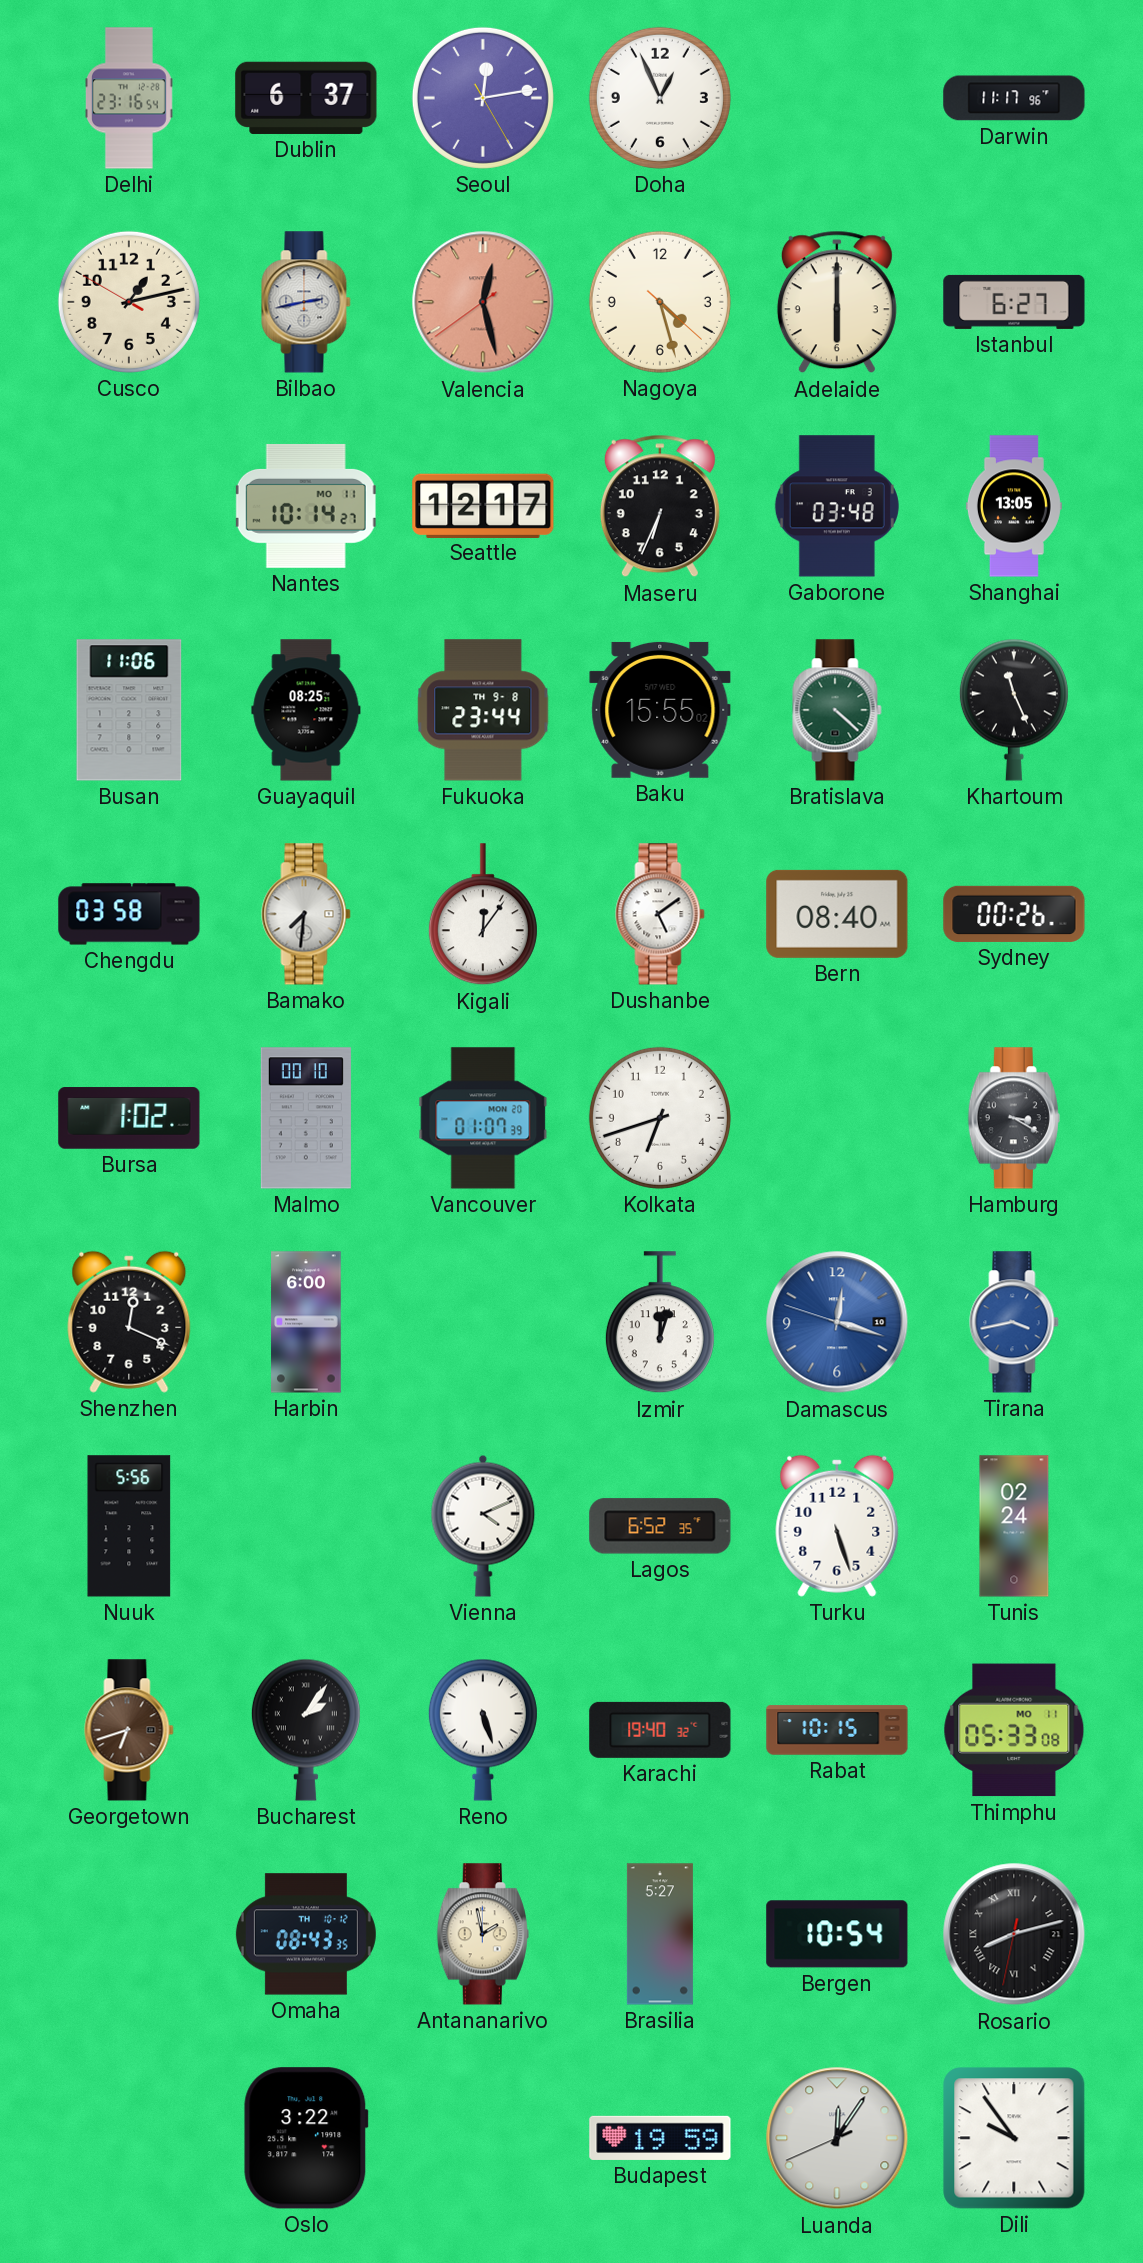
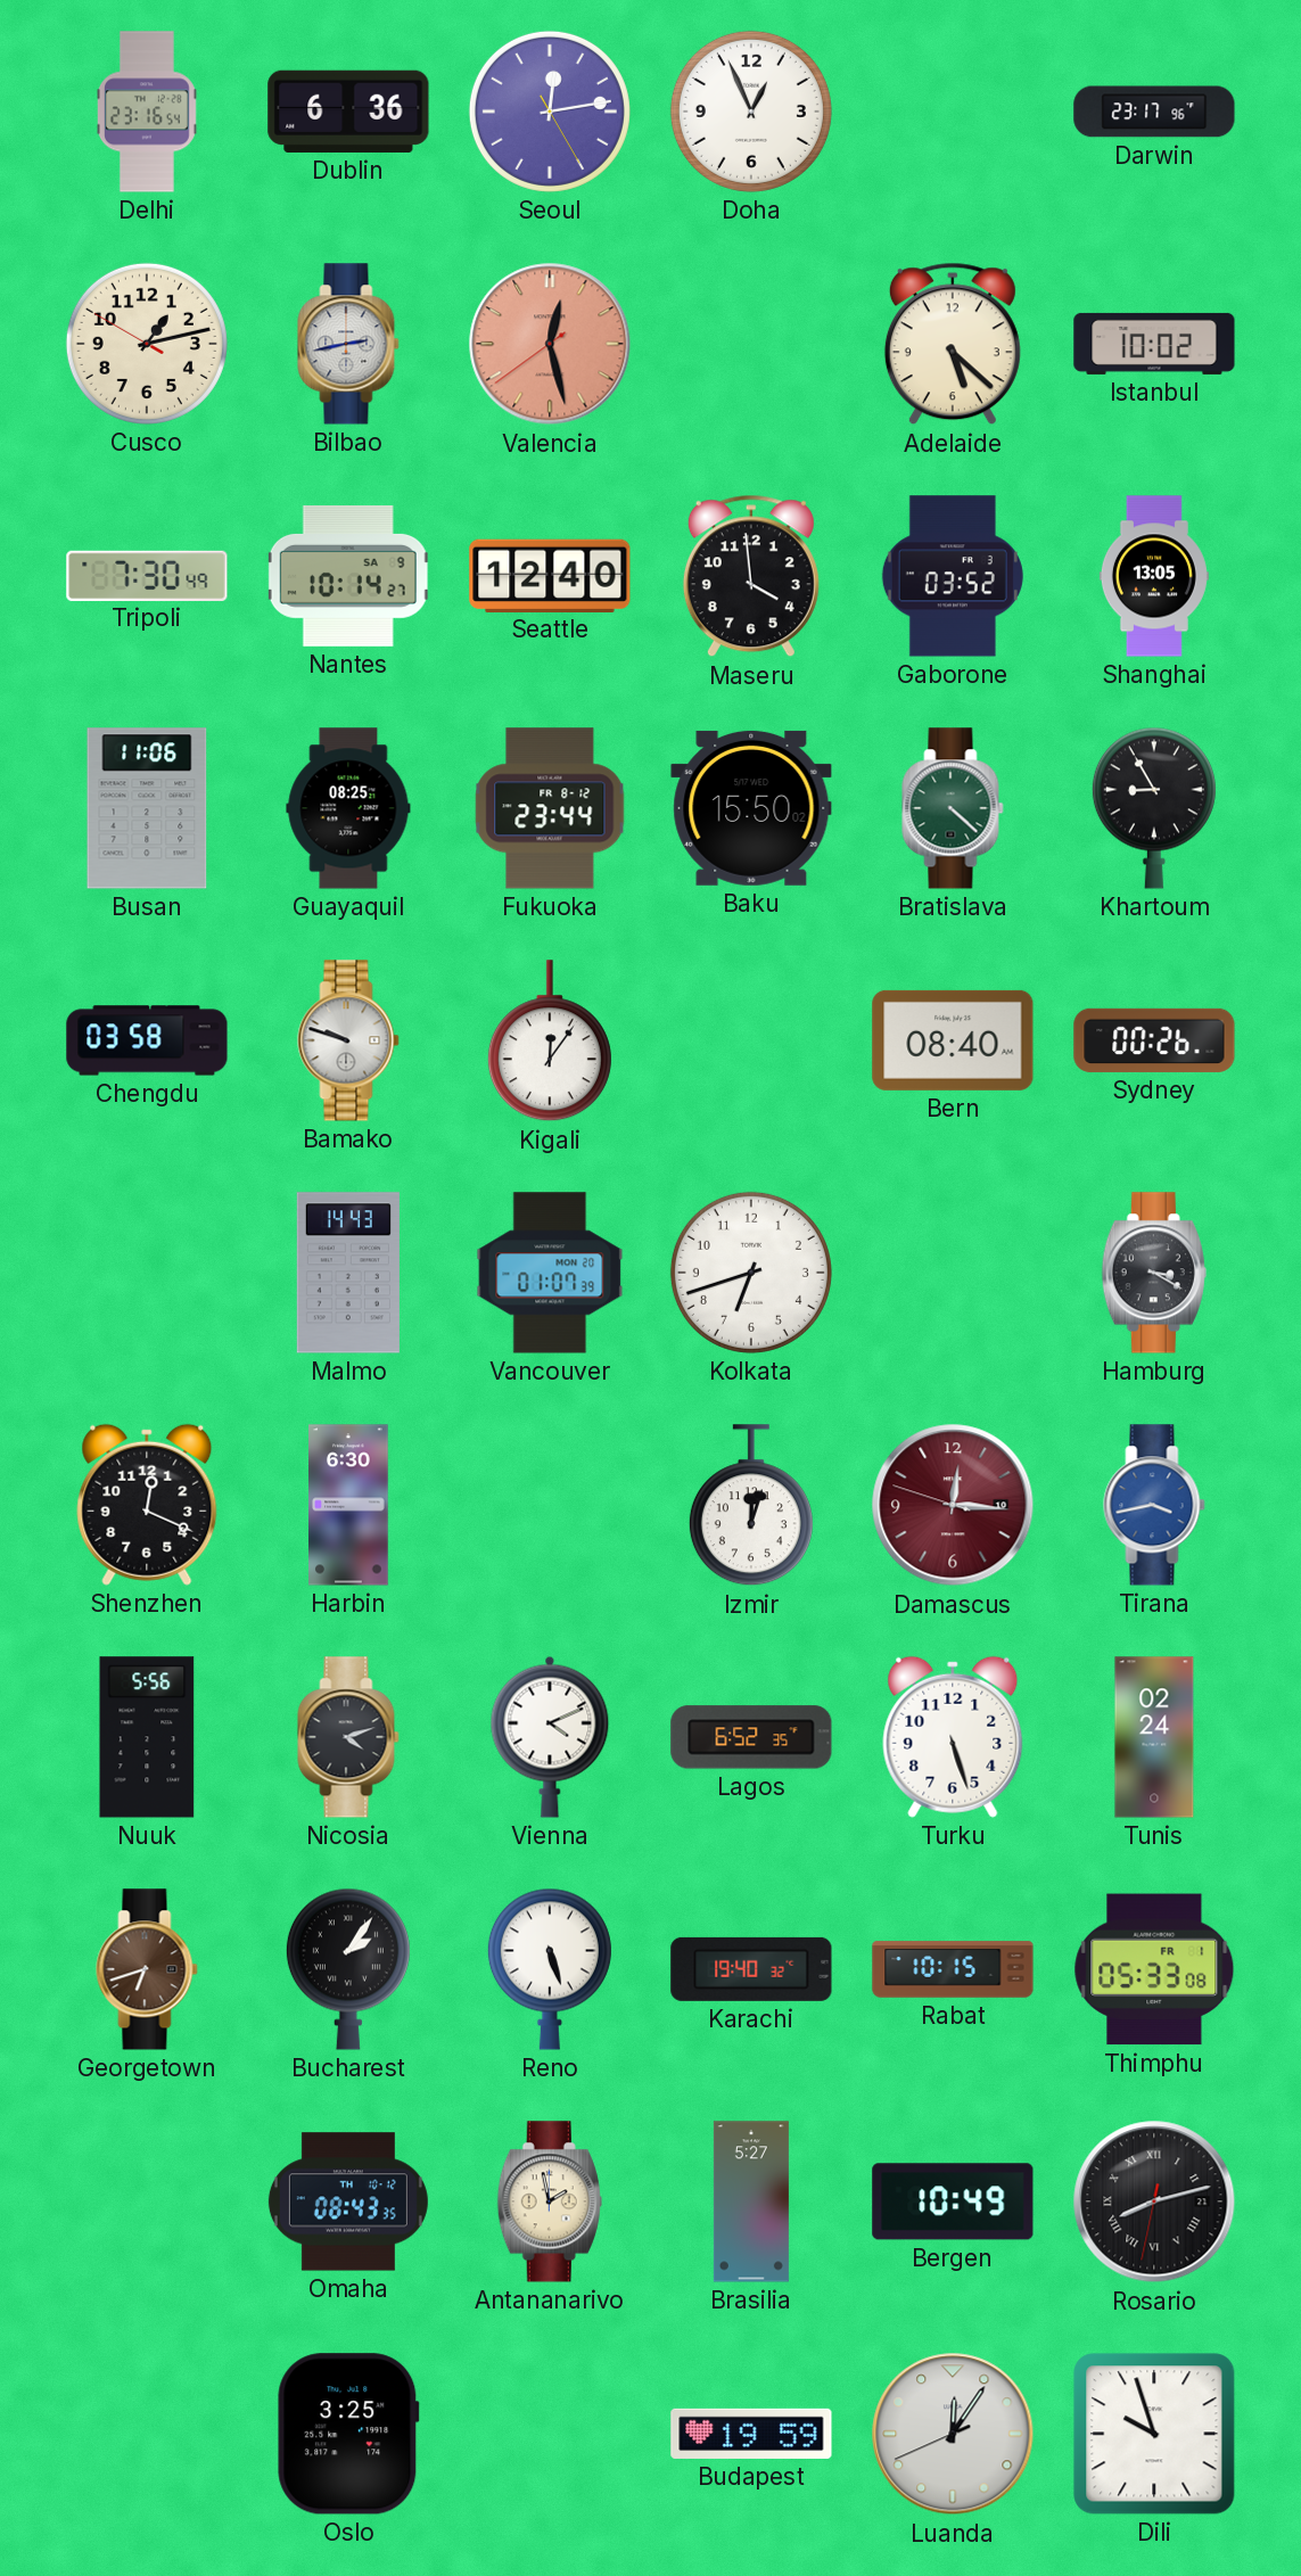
Dublin: 6:37 -> 6:36 (348, 112)
Darwin: 11:17 -> 23:17 (1154, 112)
Nagoya: 4:27 -> none (660, 302)
Adelaide: 6:00 -> 5:22 (953, 344)
Istanbul: 6:27 -> 10:02 (1154, 344)
Tripoli: none -> 7:30 (147, 575)
Nantes date: MO 11 -> SA 9 (348, 576)
Seattle: 12:17 -> 12:40 (550, 575)
Maseru: 6:34 -> 3:59 (751, 576)
Gaborone: 03:48 -> 03:52 (953, 576)
Fukuoka date: TH 9-8 -> FR 8-12 (550, 808)
Baku: 15:55 -> 15:50 (751, 808)
Khartoum: 11:26 -> 8:55 (1154, 808)
Bamako: 7:31 -> 9:48 (348, 1040)
Dushanbe: 5:09 -> none (660, 914)
Bursa: 1:02 -> none (129, 1118)
Malmo: 00:10 -> 14:43 (348, 1273)
Harbin: 6:00 -> 6:30 (348, 1505)
Damascus: 12:17 -> 12:15 (953, 1505)
Damascus dial: blue -> burgundy (953, 1505)
Nicosia: none -> 4:12 (348, 1737)
Thimphu date: MO 11 -> FR 1 (1154, 1969)
Bergen: 10:54 -> 10:49 (953, 2201)
Oslo: 3:22 -> 3:25 (348, 2434)
Dili: 9:54 -> 9:57 (1154, 2434)
